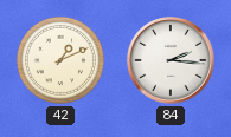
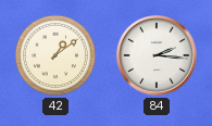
42: 1:11 -> 1:09 (55, 55)
